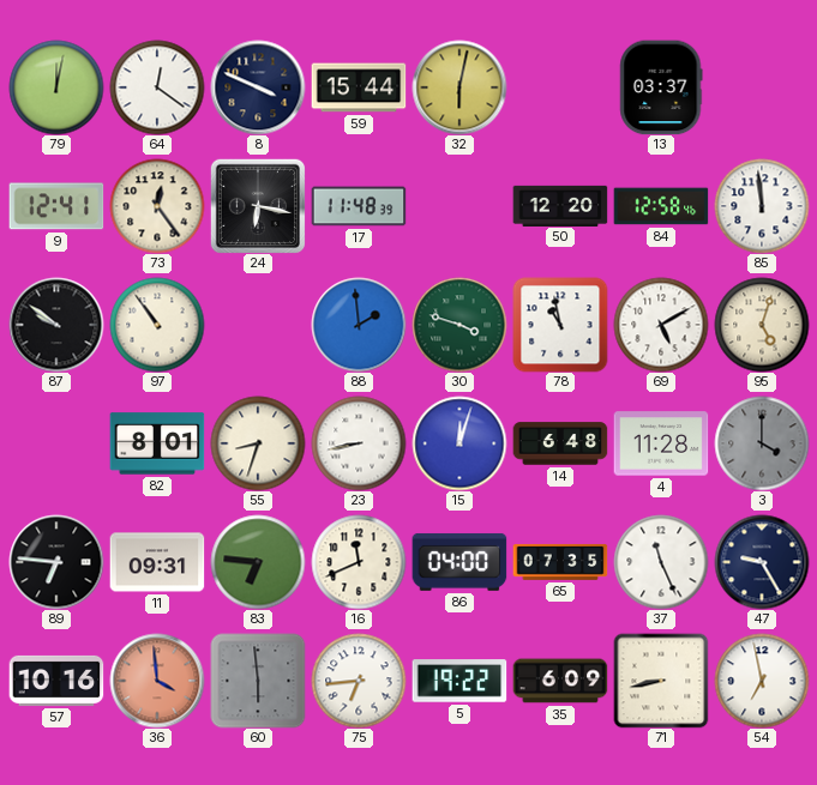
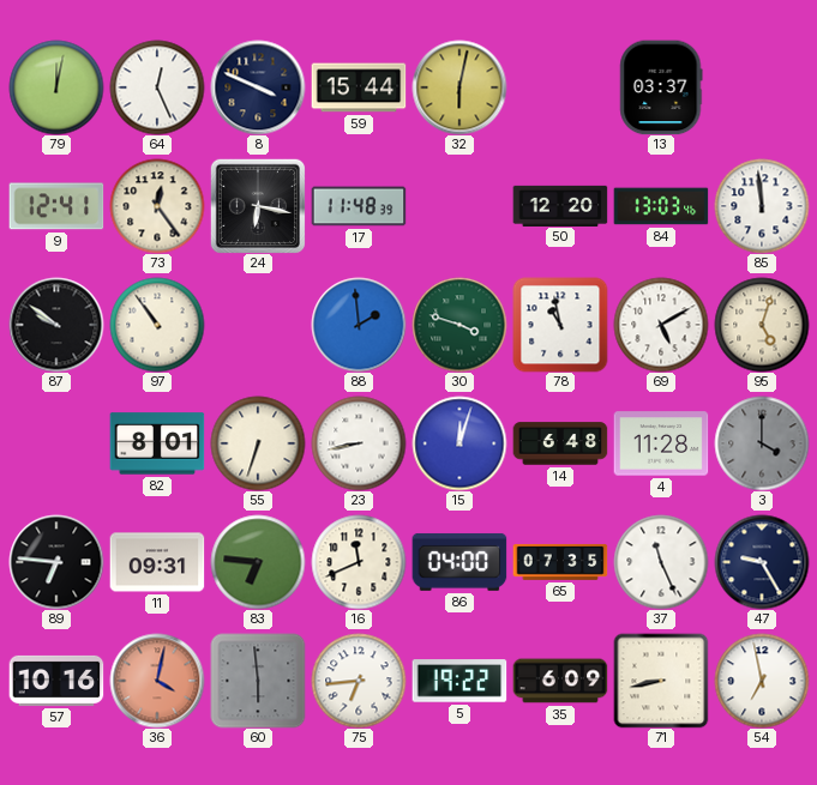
64: 12:21 -> 12:26 (157, 87)
84: 12:58 -> 13:03 (661, 206)
55: 8:33 -> 6:33 (258, 443)
36: 3:59 -> 4:02 (157, 681)
